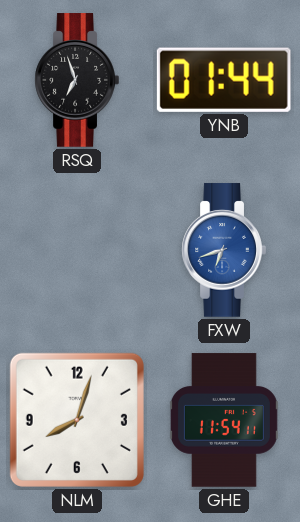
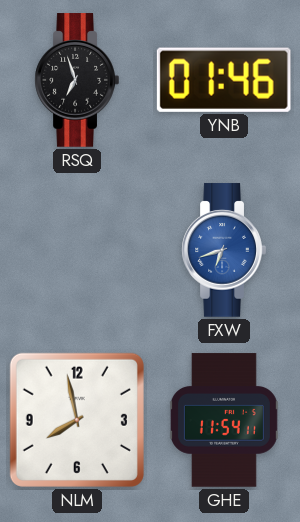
YNB: 01:44 -> 01:46 (224, 80)
NLM: 8:03 -> 7:58 (77, 420)
